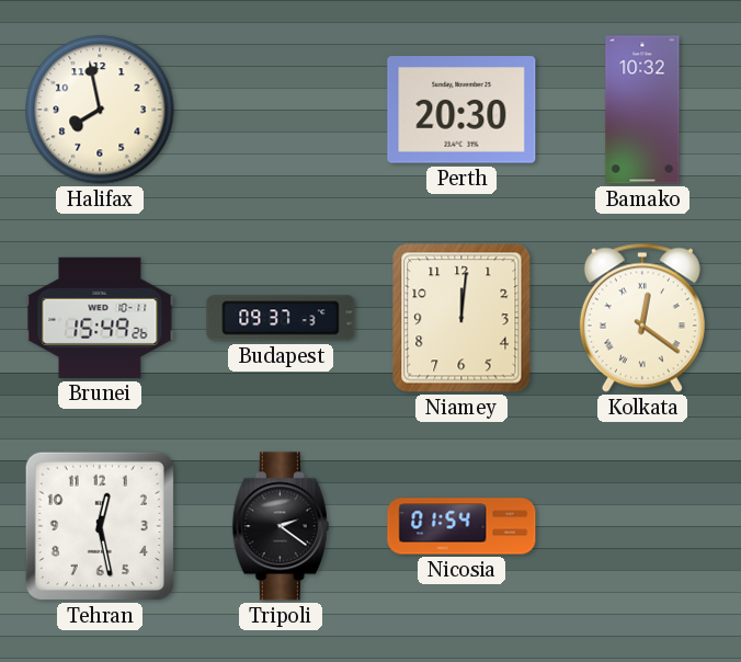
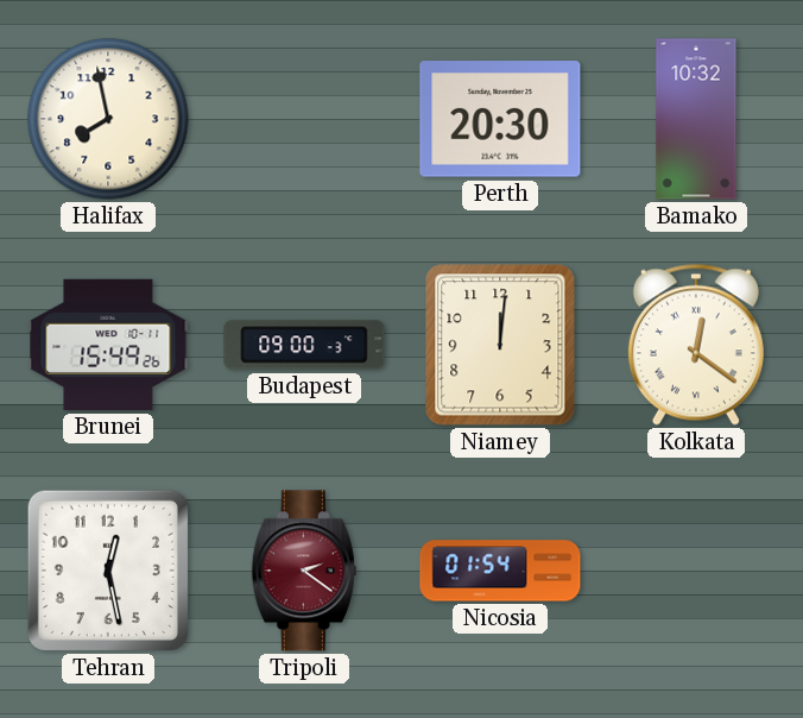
Budapest: 09:37 -> 09:00 (304, 345)
Tripoli dial: black -> burgundy (304, 571)
